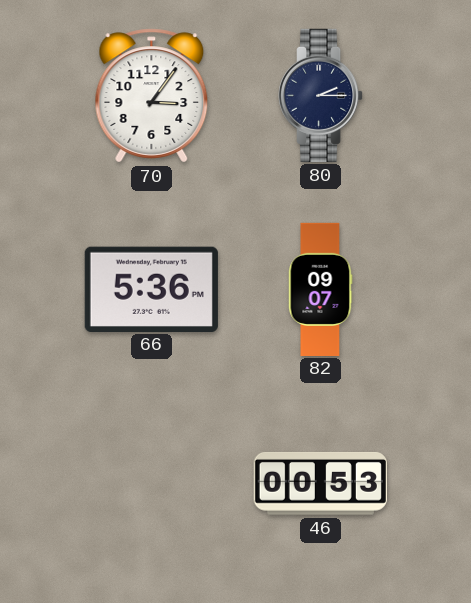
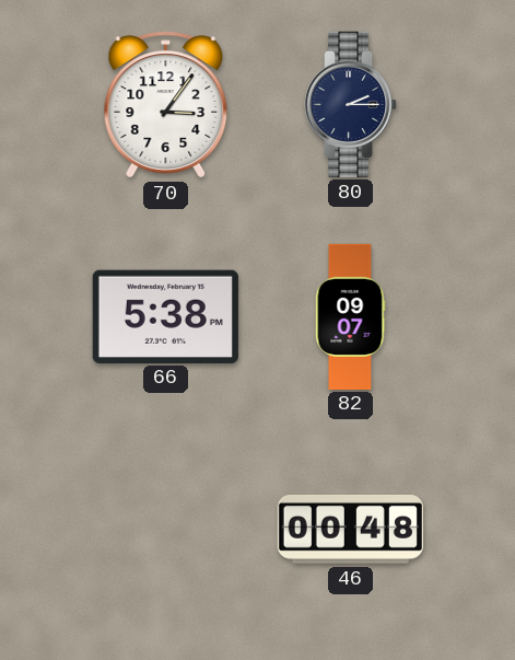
66: 5:36 -> 5:38 (165, 316)
46: 00:53 -> 00:48 (350, 529)
